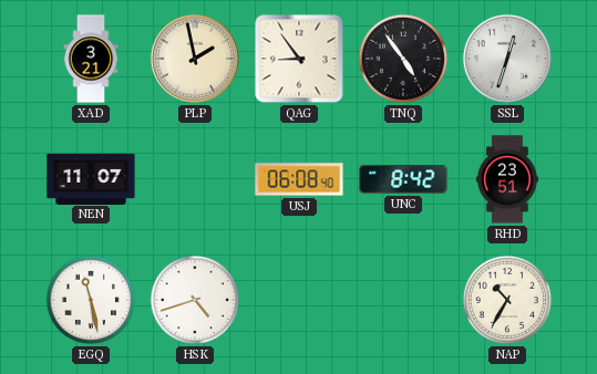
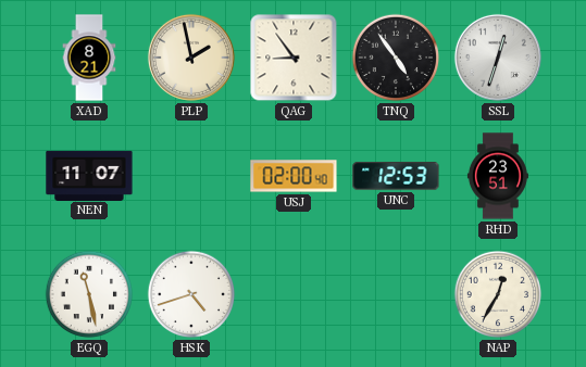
XAD: 3:21 -> 8:21 (89, 58)
USJ: 06:08 -> 02:00 (294, 176)
UNC: 8:42 -> 12:53 (396, 176)
NAP: 10:35 -> 12:35 (498, 294)
